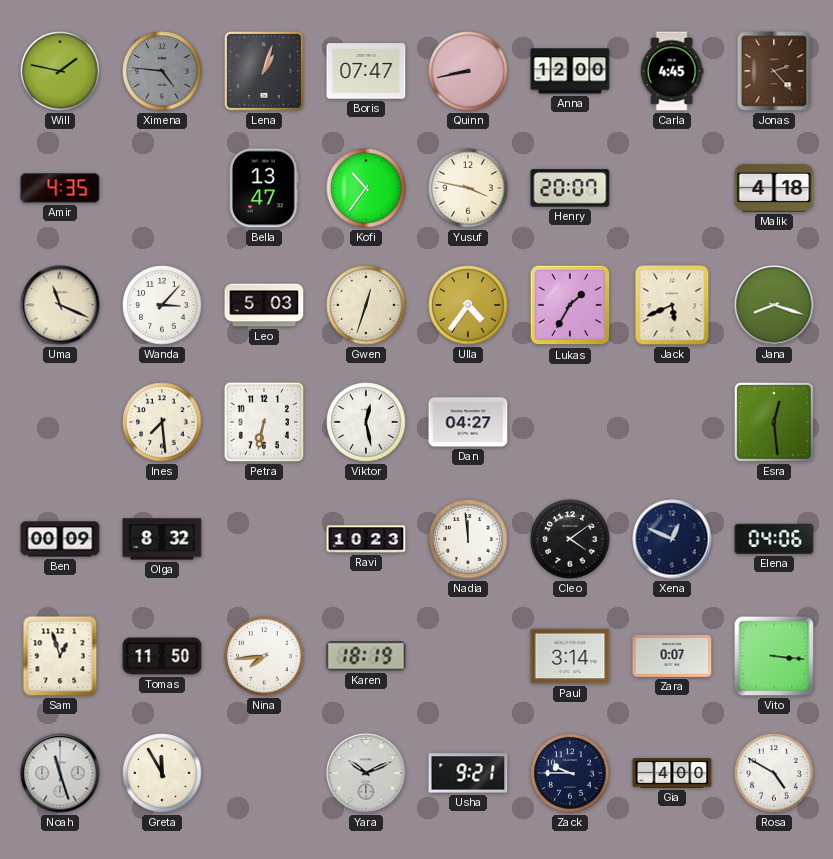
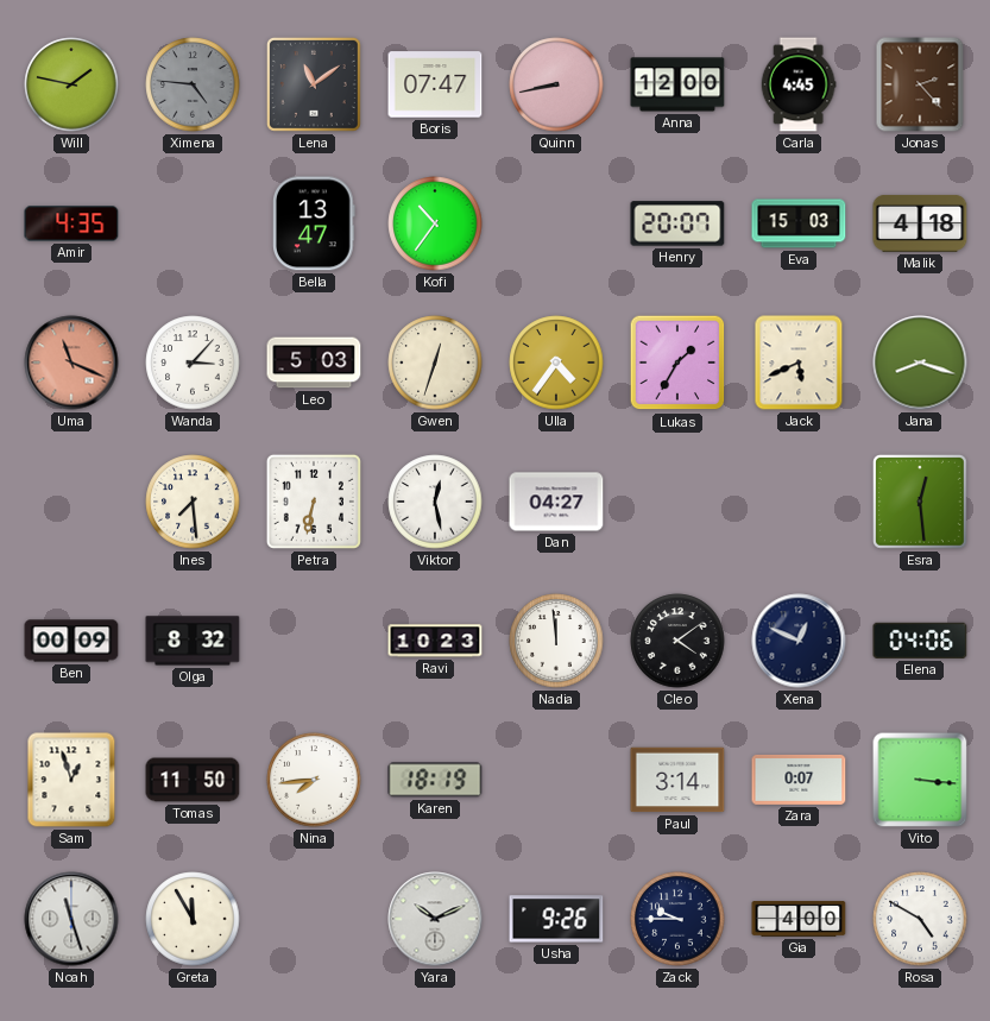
Lena: 1:03 -> 11:09 (314, 84)
Yusuf: 3:47 -> none (468, 188)
Eva: none -> 15:03 (799, 223)
Uma dial: cream -> salmon (71, 363)
Usha: 9:21 -> 9:26 (556, 919)
